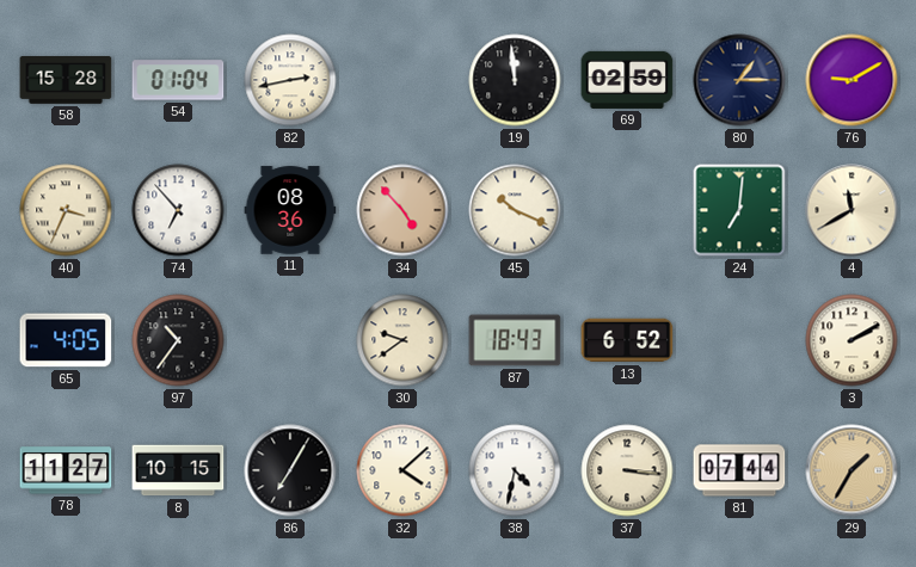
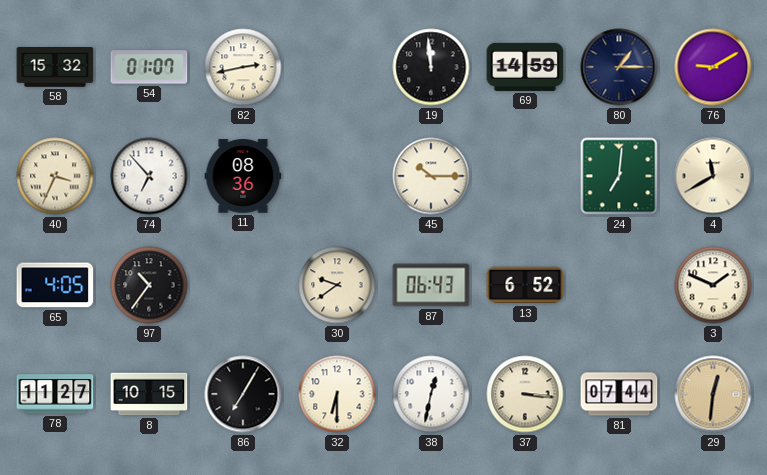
58: 15:28 -> 15:32 (55, 68)
54: 01:04 -> 01:07 (149, 67)
69: 02:59 -> 14:59 (525, 67)
34: 4:53 -> none (402, 210)
45: 10:19 -> 10:15 (431, 176)
87: 18:43 -> 06:43 (431, 285)
3: 2:10 -> 1:49 (713, 285)
32: 4:08 -> 6:30 (337, 394)
38: 4:32 -> 12:32 (431, 394)
29: 1:35 -> 12:31 (713, 394)
